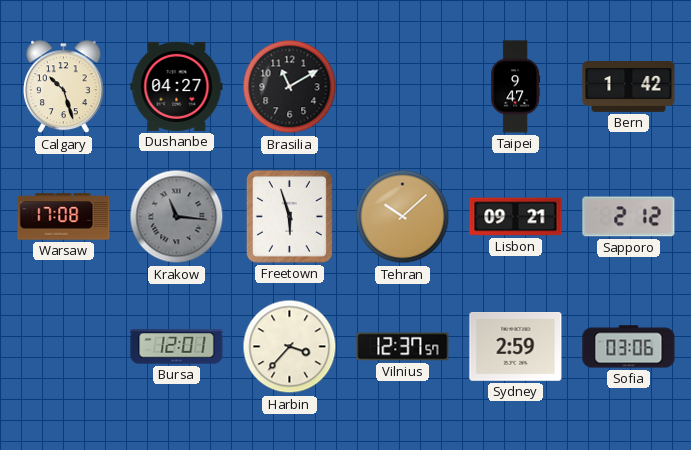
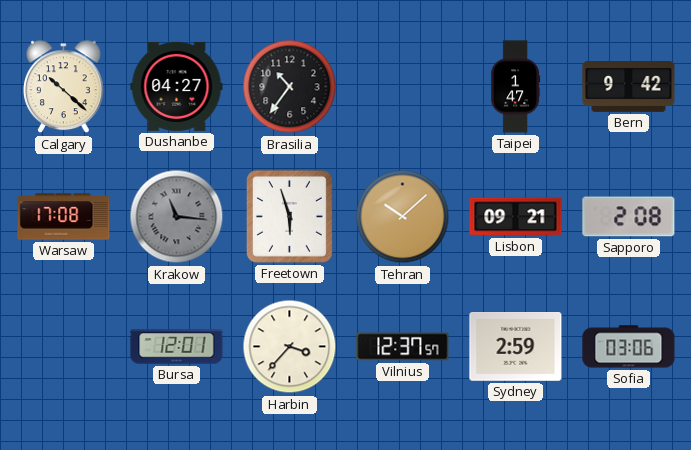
Calgary: 10:27 -> 10:22 (64, 87)
Brasilia: 11:10 -> 10:36 (290, 87)
Taipei: 9:47 -> 1:47 (516, 87)
Bern: 1:42 -> 9:42 (629, 87)
Sapporo: 2:12 -> 2:08 (629, 217)
